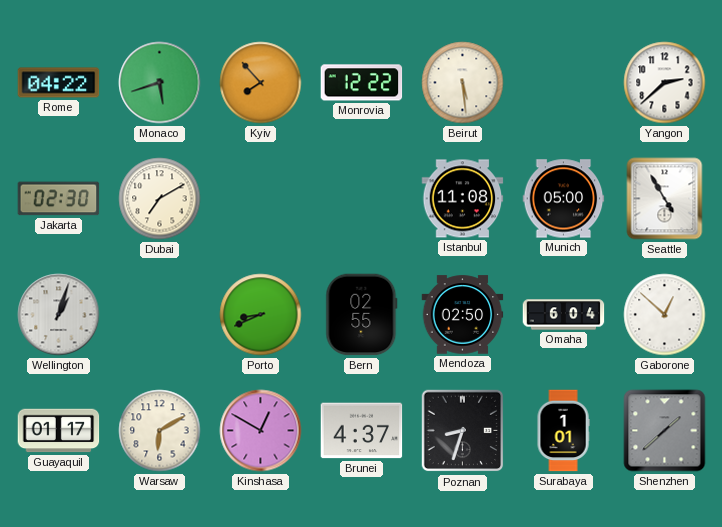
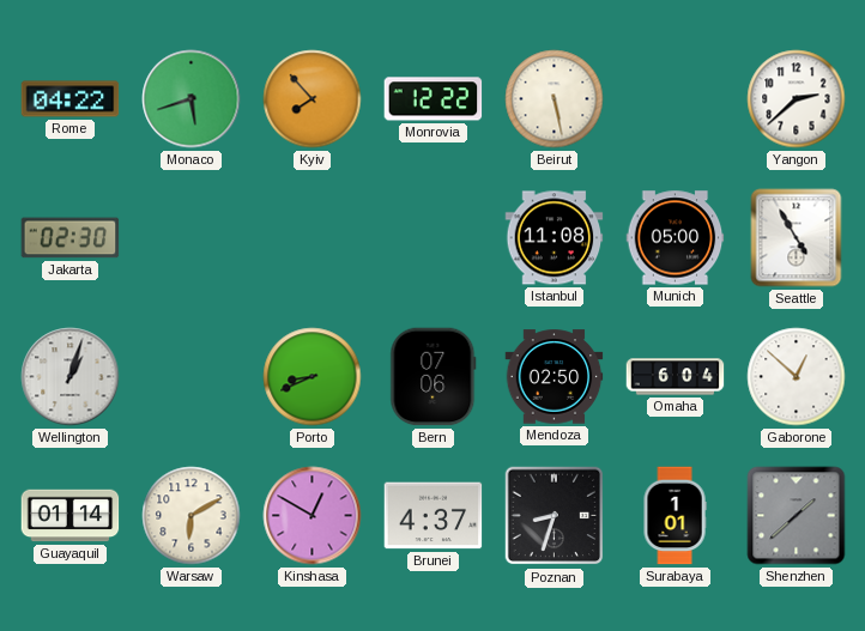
Beirut: 5:29 -> 5:28 (555, 99)
Dubai: 7:10 -> none (160, 199)
Bern: 02:55 -> 07:06 (434, 377)
Guayaquil: 01:17 -> 01:14 (71, 516)
